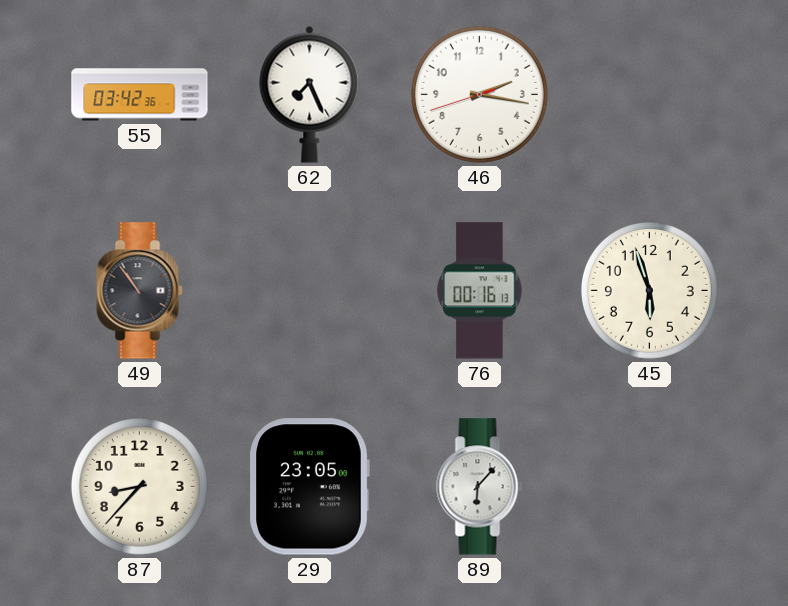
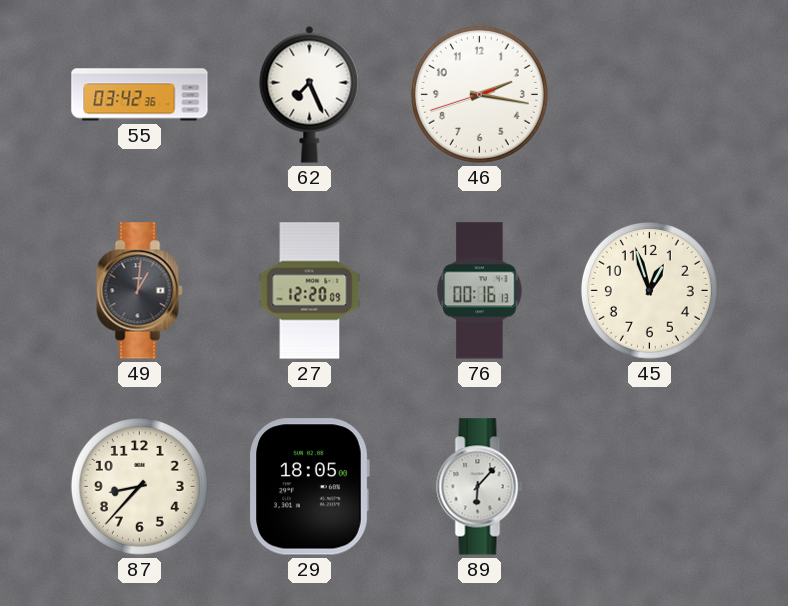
49: 10:54 -> 1:01 (140, 291)
27: none -> 12:20 (310, 291)
45: 5:57 -> 12:57 (649, 290)
29: 23:05 -> 18:05 (309, 487)
